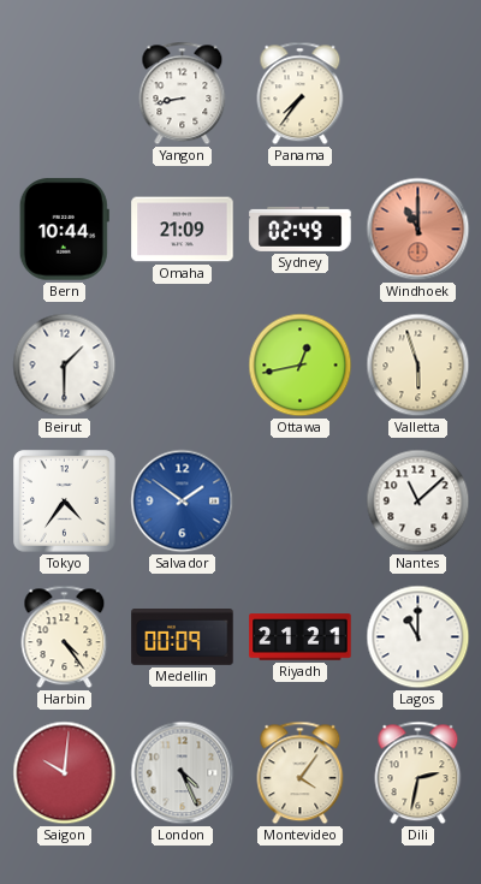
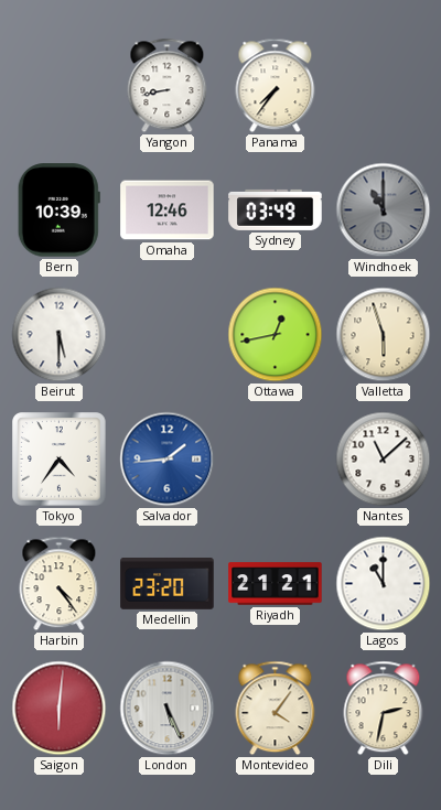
Bern: 10:44 -> 10:39 (58, 210)
Omaha: 21:09 -> 12:46 (168, 210)
Sydney: 02:49 -> 03:49 (276, 209)
Windhoek dial: salmon -> grey (384, 210)
Beirut: 1:30 -> 5:30 (60, 335)
Salvador: 1:51 -> 1:44 (168, 460)
Medellin: 00:09 -> 23:20 (168, 584)
Saigon: 10:01 -> 6:01 (60, 709)
London: 4:26 -> 5:26 (168, 709)
